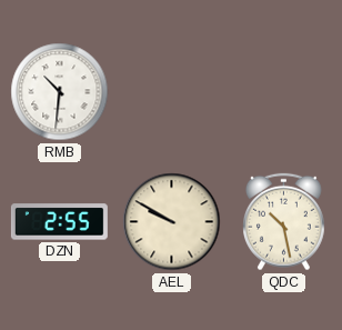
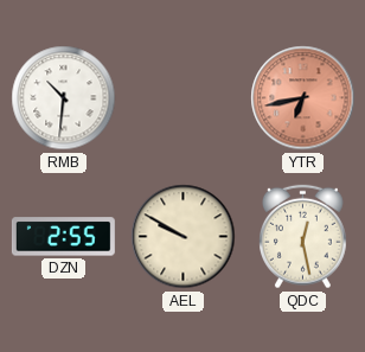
YTR: none -> 6:43 (303, 98)
QDC: 10:28 -> 12:28 (303, 237)
